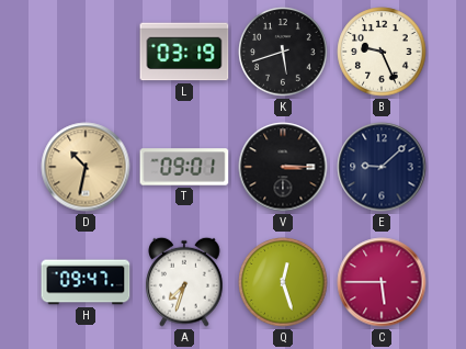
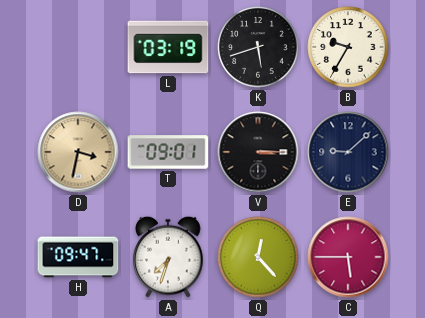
B: 9:26 -> 9:35 (348, 47)
D: 10:32 -> 3:32 (78, 152)
Q: 12:27 -> 12:23 (258, 257)
